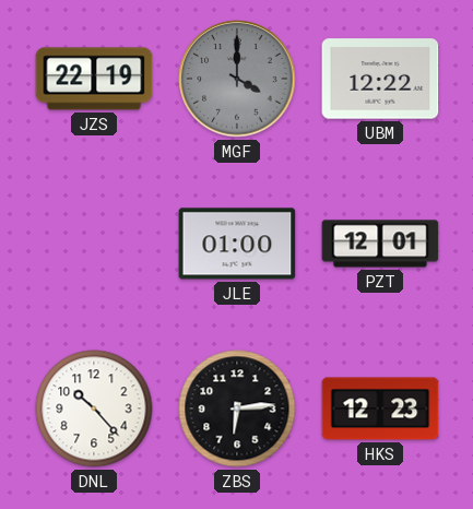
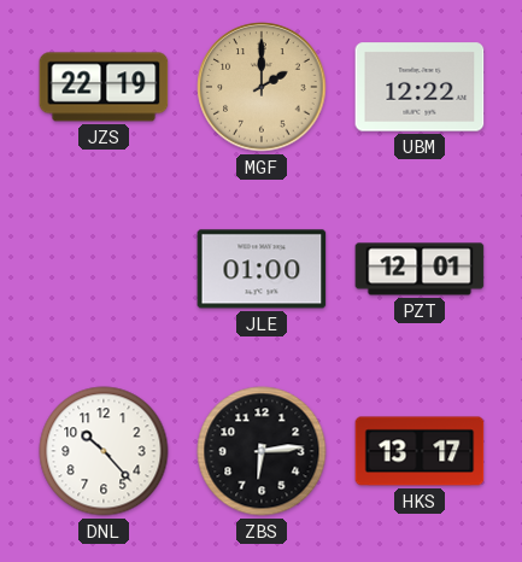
MGF: 4:00 -> 2:00 (262, 87)
MGF dial: grey -> champagne (262, 87)
HKS: 12:23 -> 13:17 (420, 451)
